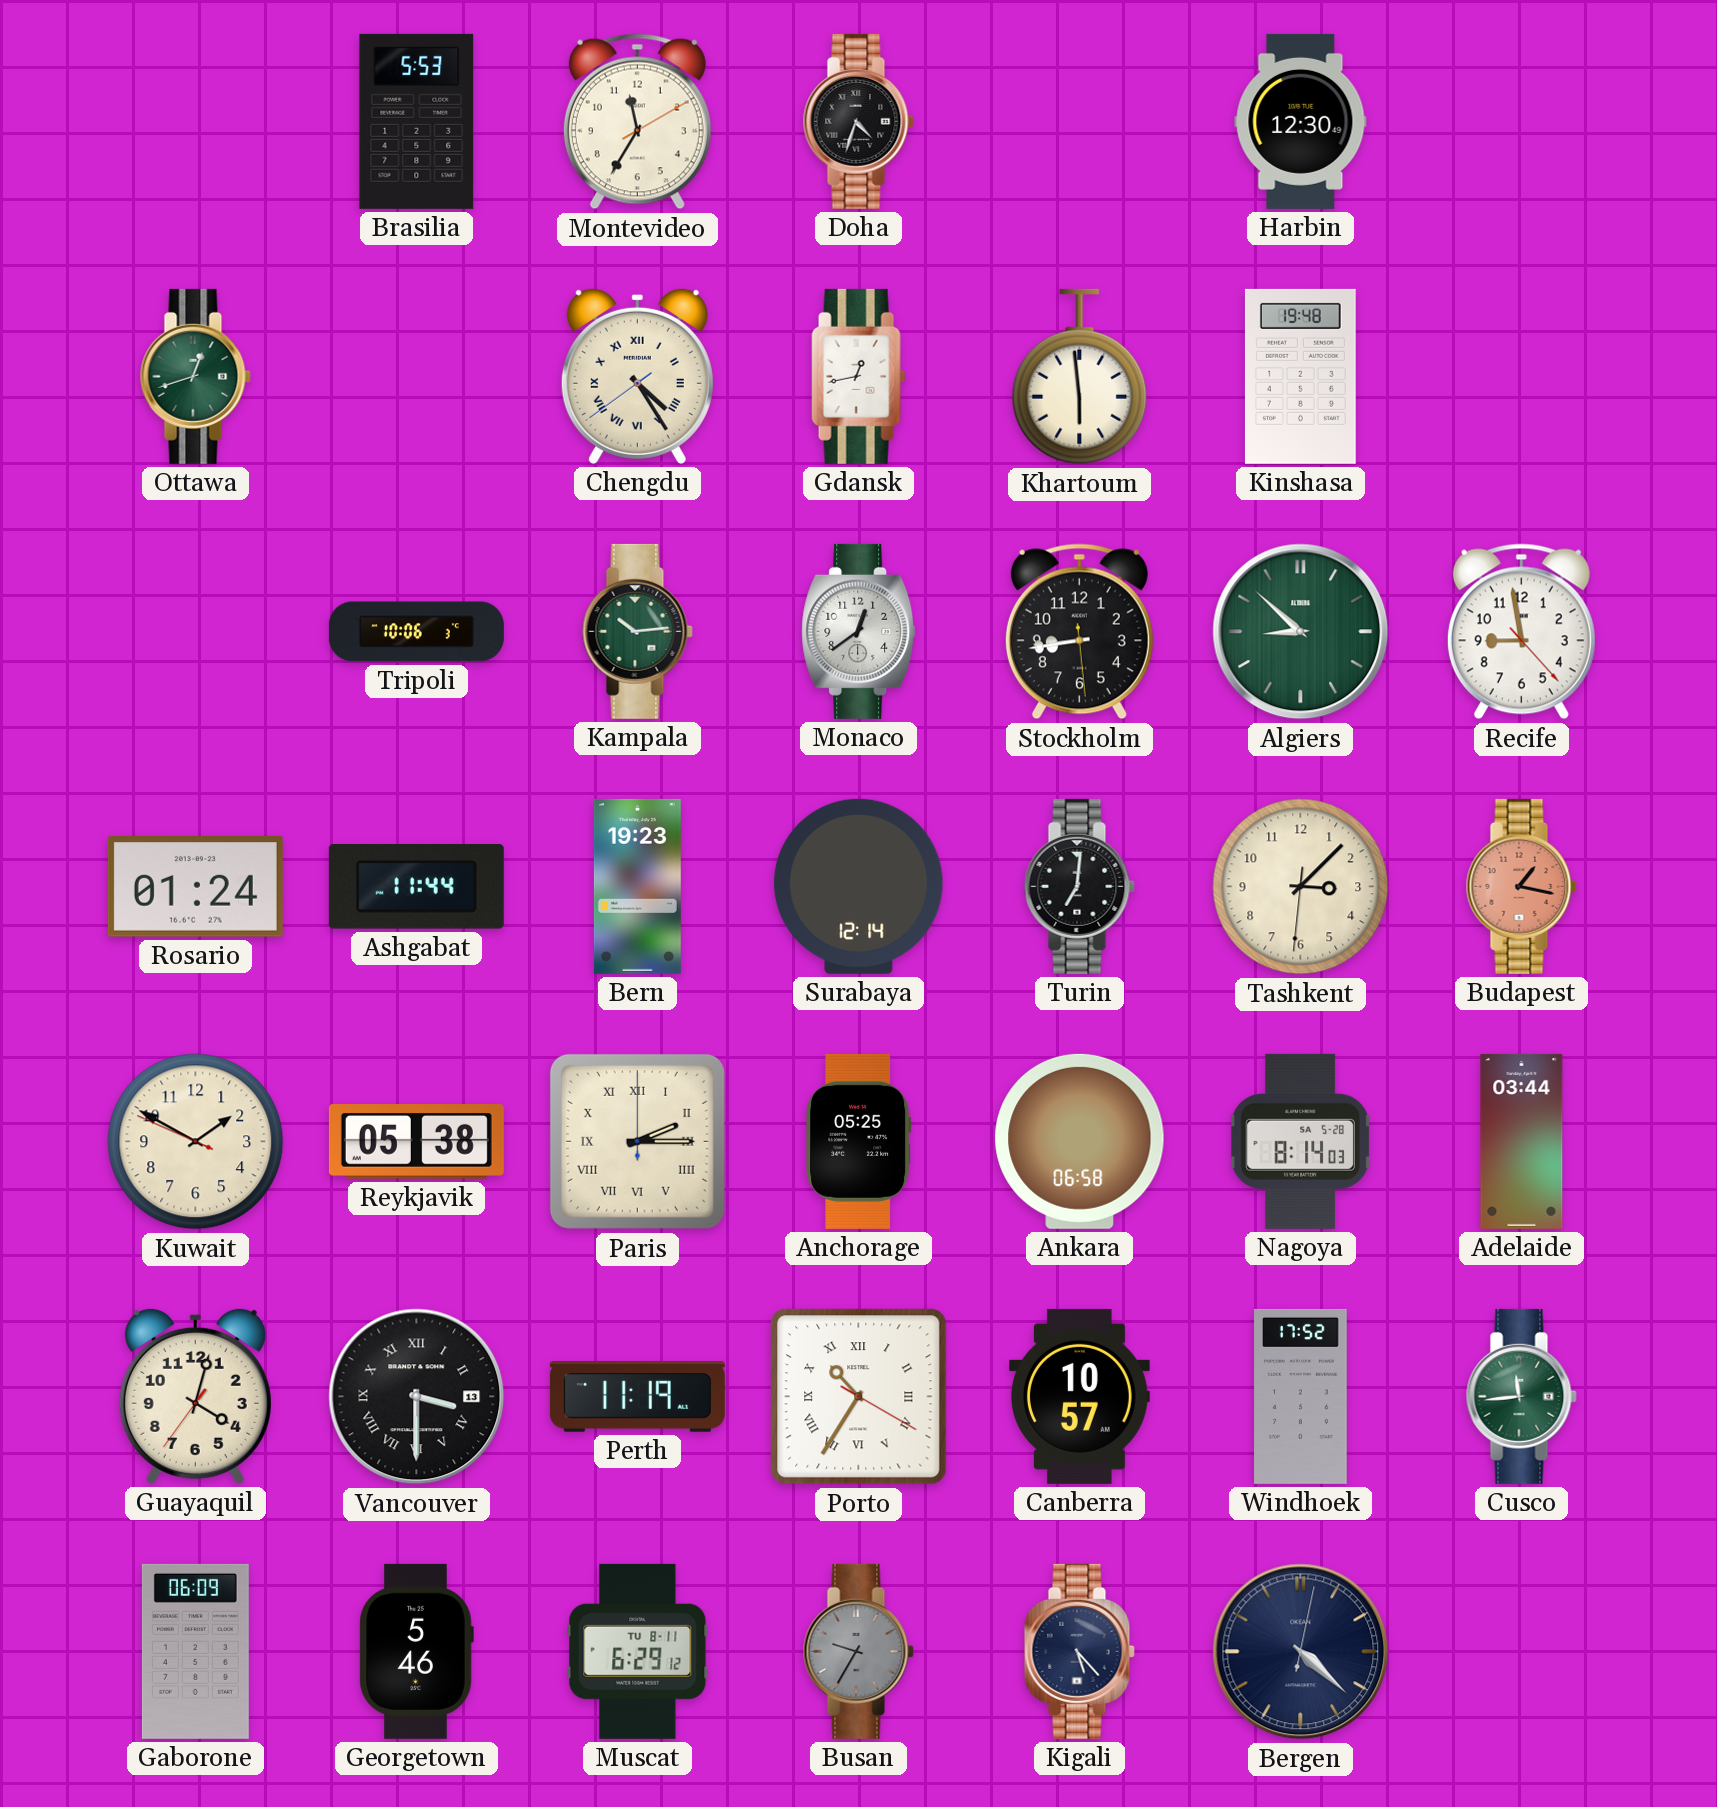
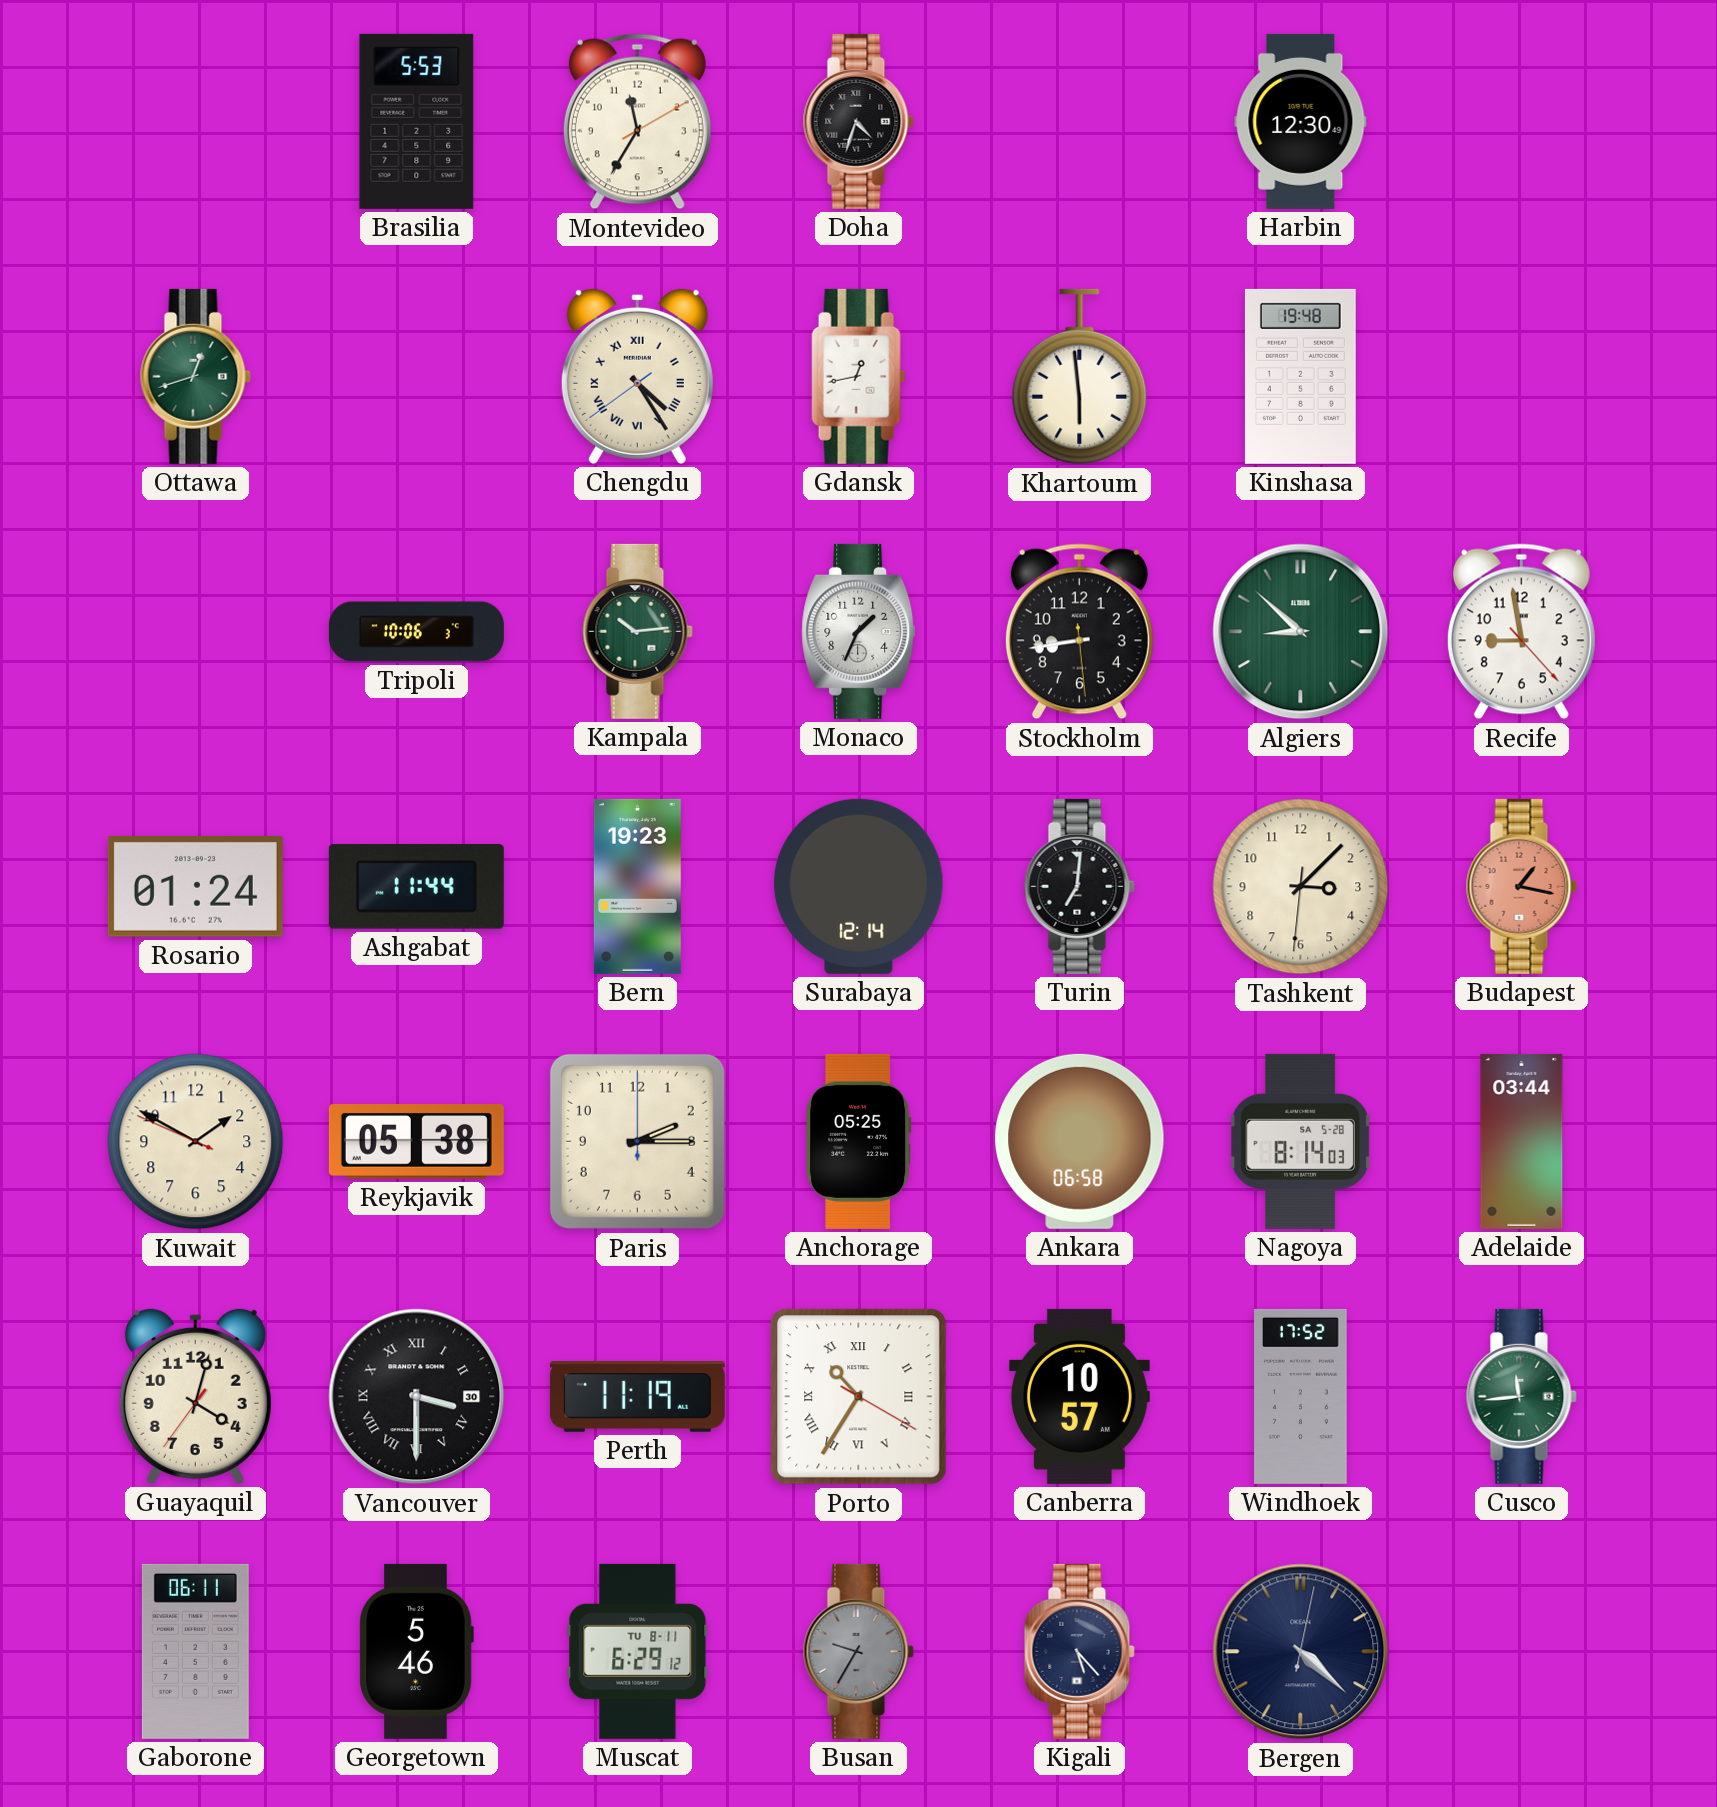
Monaco: 12:39 -> 1:34 (859, 631)
Paris numerals: Roman -> Arabic (637, 1141)
Vancouver date: 13 -> 30 (417, 1397)
Gaborone: 06:09 -> 06:11 (195, 1651)
